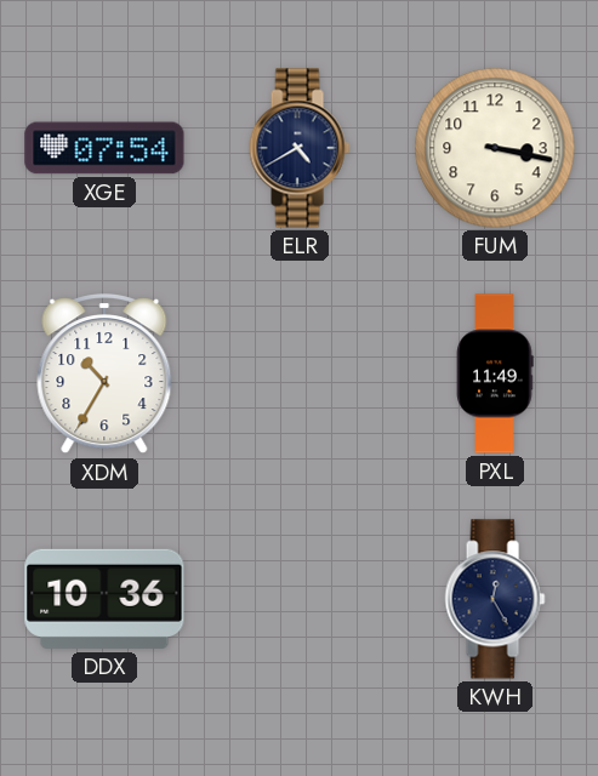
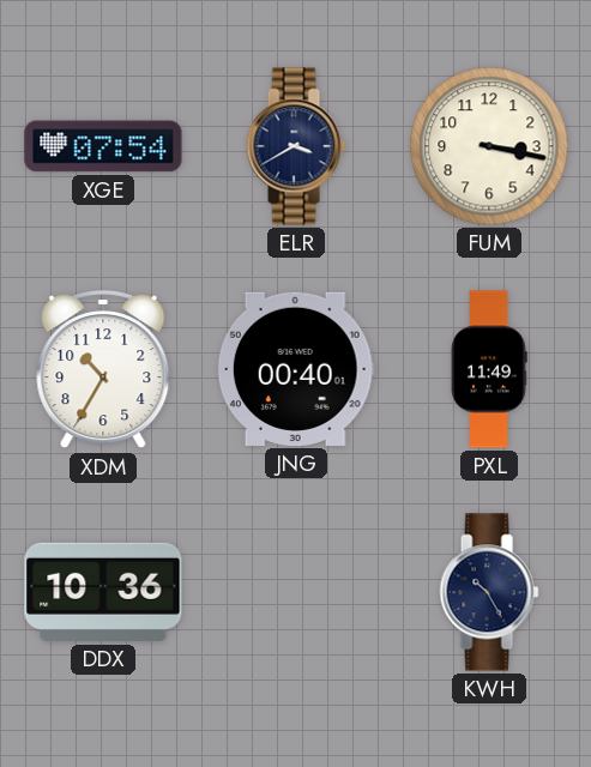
ELR: 4:40 -> 3:40 (296, 146)
JNG: none -> 00:40 (296, 369)
KWH: 12:25 -> 10:25 (489, 592)
